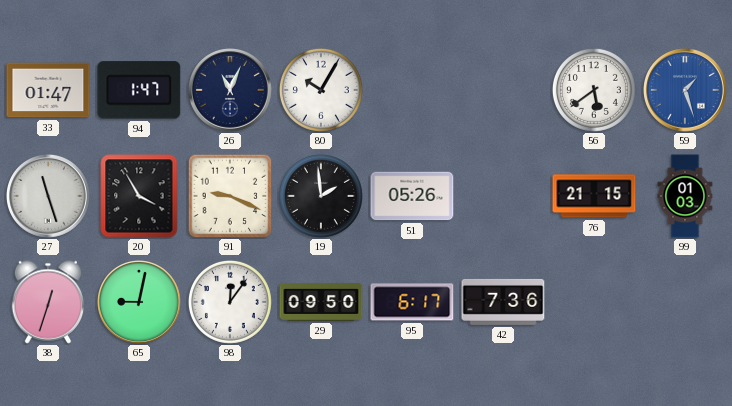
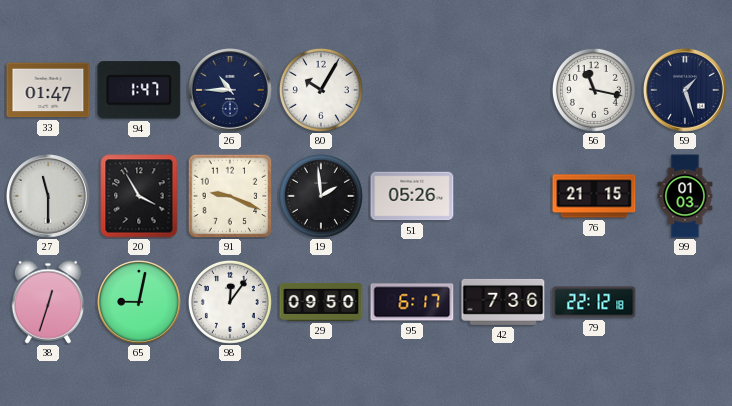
26: 11:04 -> 10:45 (231, 91)
56: 5:39 -> 11:17 (594, 90)
59 dial: blue -> navy (686, 91)
27: 11:27 -> 11:30 (49, 197)
79: none -> 22:12 (594, 302)
